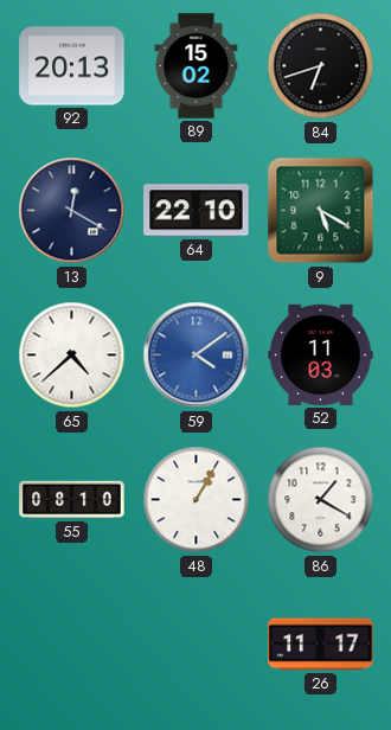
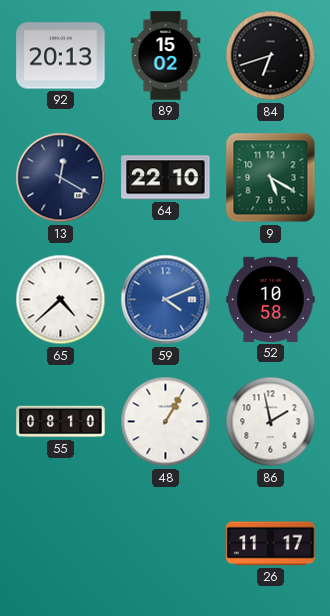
59: 4:09 -> 4:11 (166, 300)
52: 11:03 -> 10:58 (271, 299)
86: 1:20 -> 1:58 (271, 422)
